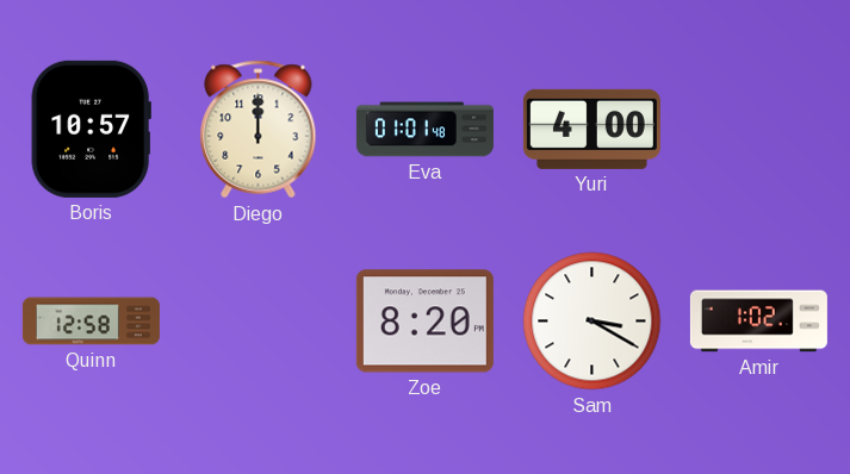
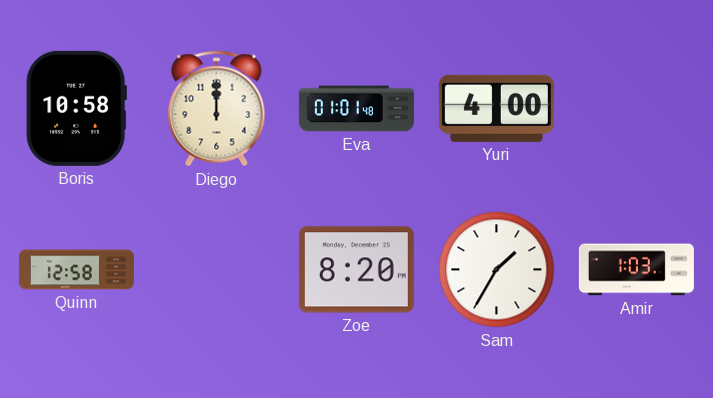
Boris: 10:57 -> 10:58 (76, 108)
Sam: 3:20 -> 1:35 (497, 270)
Amir: 1:02 -> 1:03 (636, 270)
